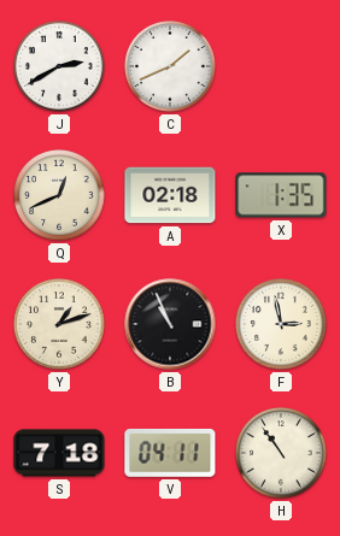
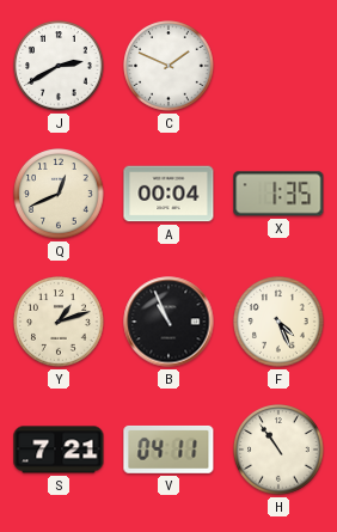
C: 1:41 -> 1:49 (168, 66)
A: 02:18 -> 00:04 (168, 194)
F: 2:58 -> 4:26 (278, 322)
S: 7:18 -> 7:21 (59, 450)
